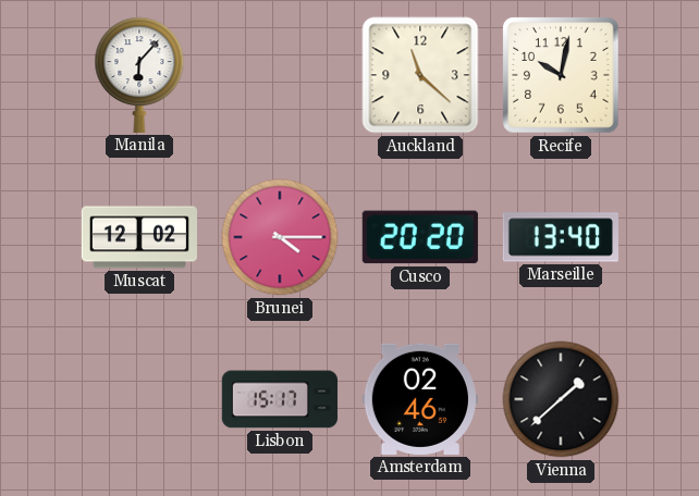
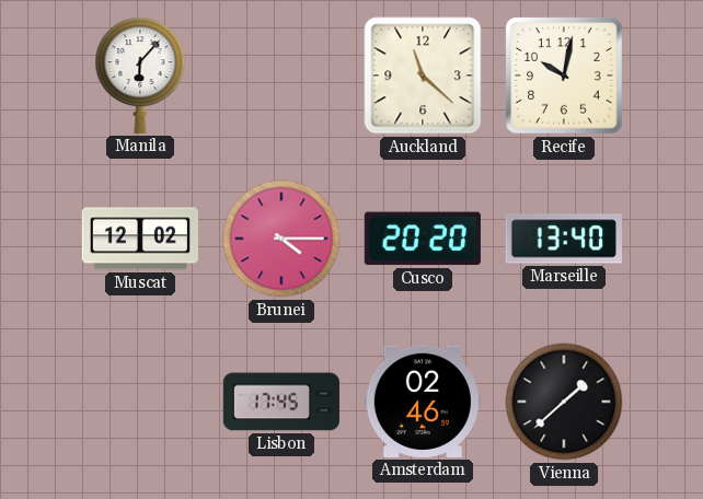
Lisbon: 15:17 -> 17:45 (281, 402)
